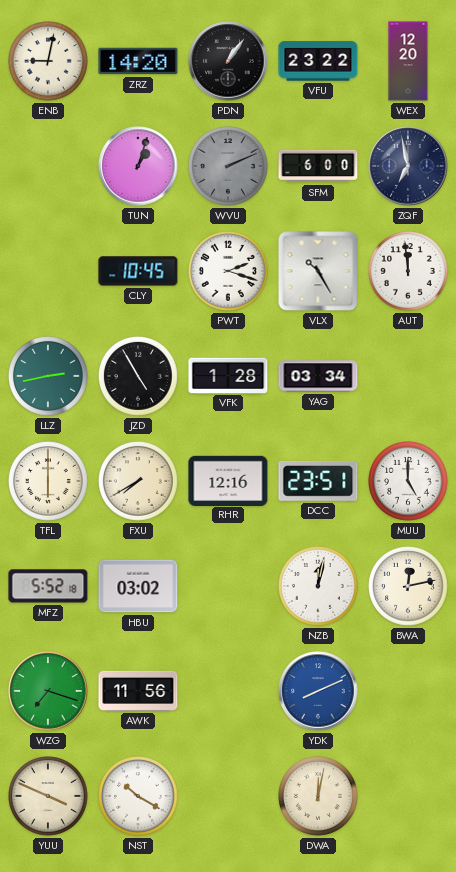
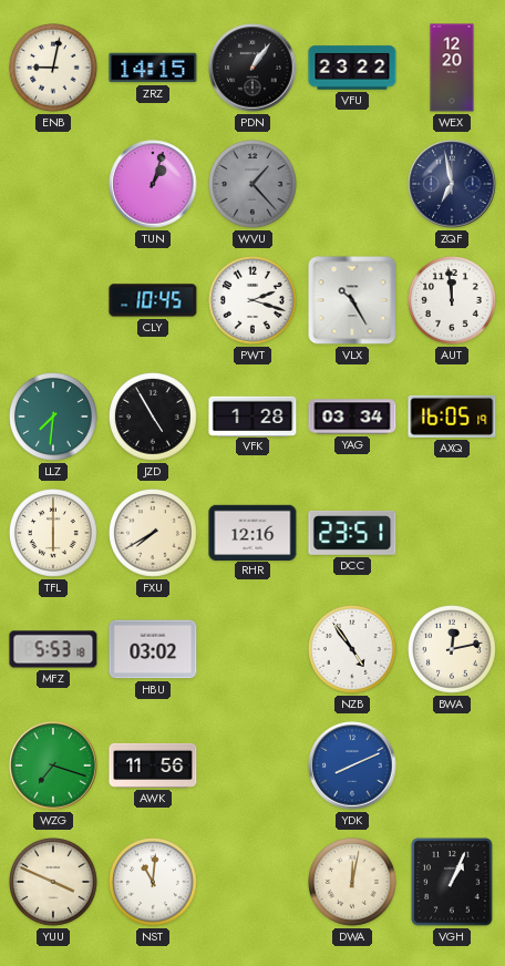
ZRZ: 14:20 -> 14:15 (153, 68)
WVU: 2:11 -> 1:23 (254, 185)
SFM: 6:00 -> none (318, 166)
LLZ: 2:43 -> 7:31 (54, 418)
AXQ: none -> 16:05 (452, 417)
MUU: 5:00 -> none (409, 482)
MFZ: 5:52 -> 5:53 (53, 649)
NZB: 12:02 -> 4:54 (353, 650)
NST: 10:20 -> 11:01 (154, 883)
VGH: none -> 1:04 (452, 882)
